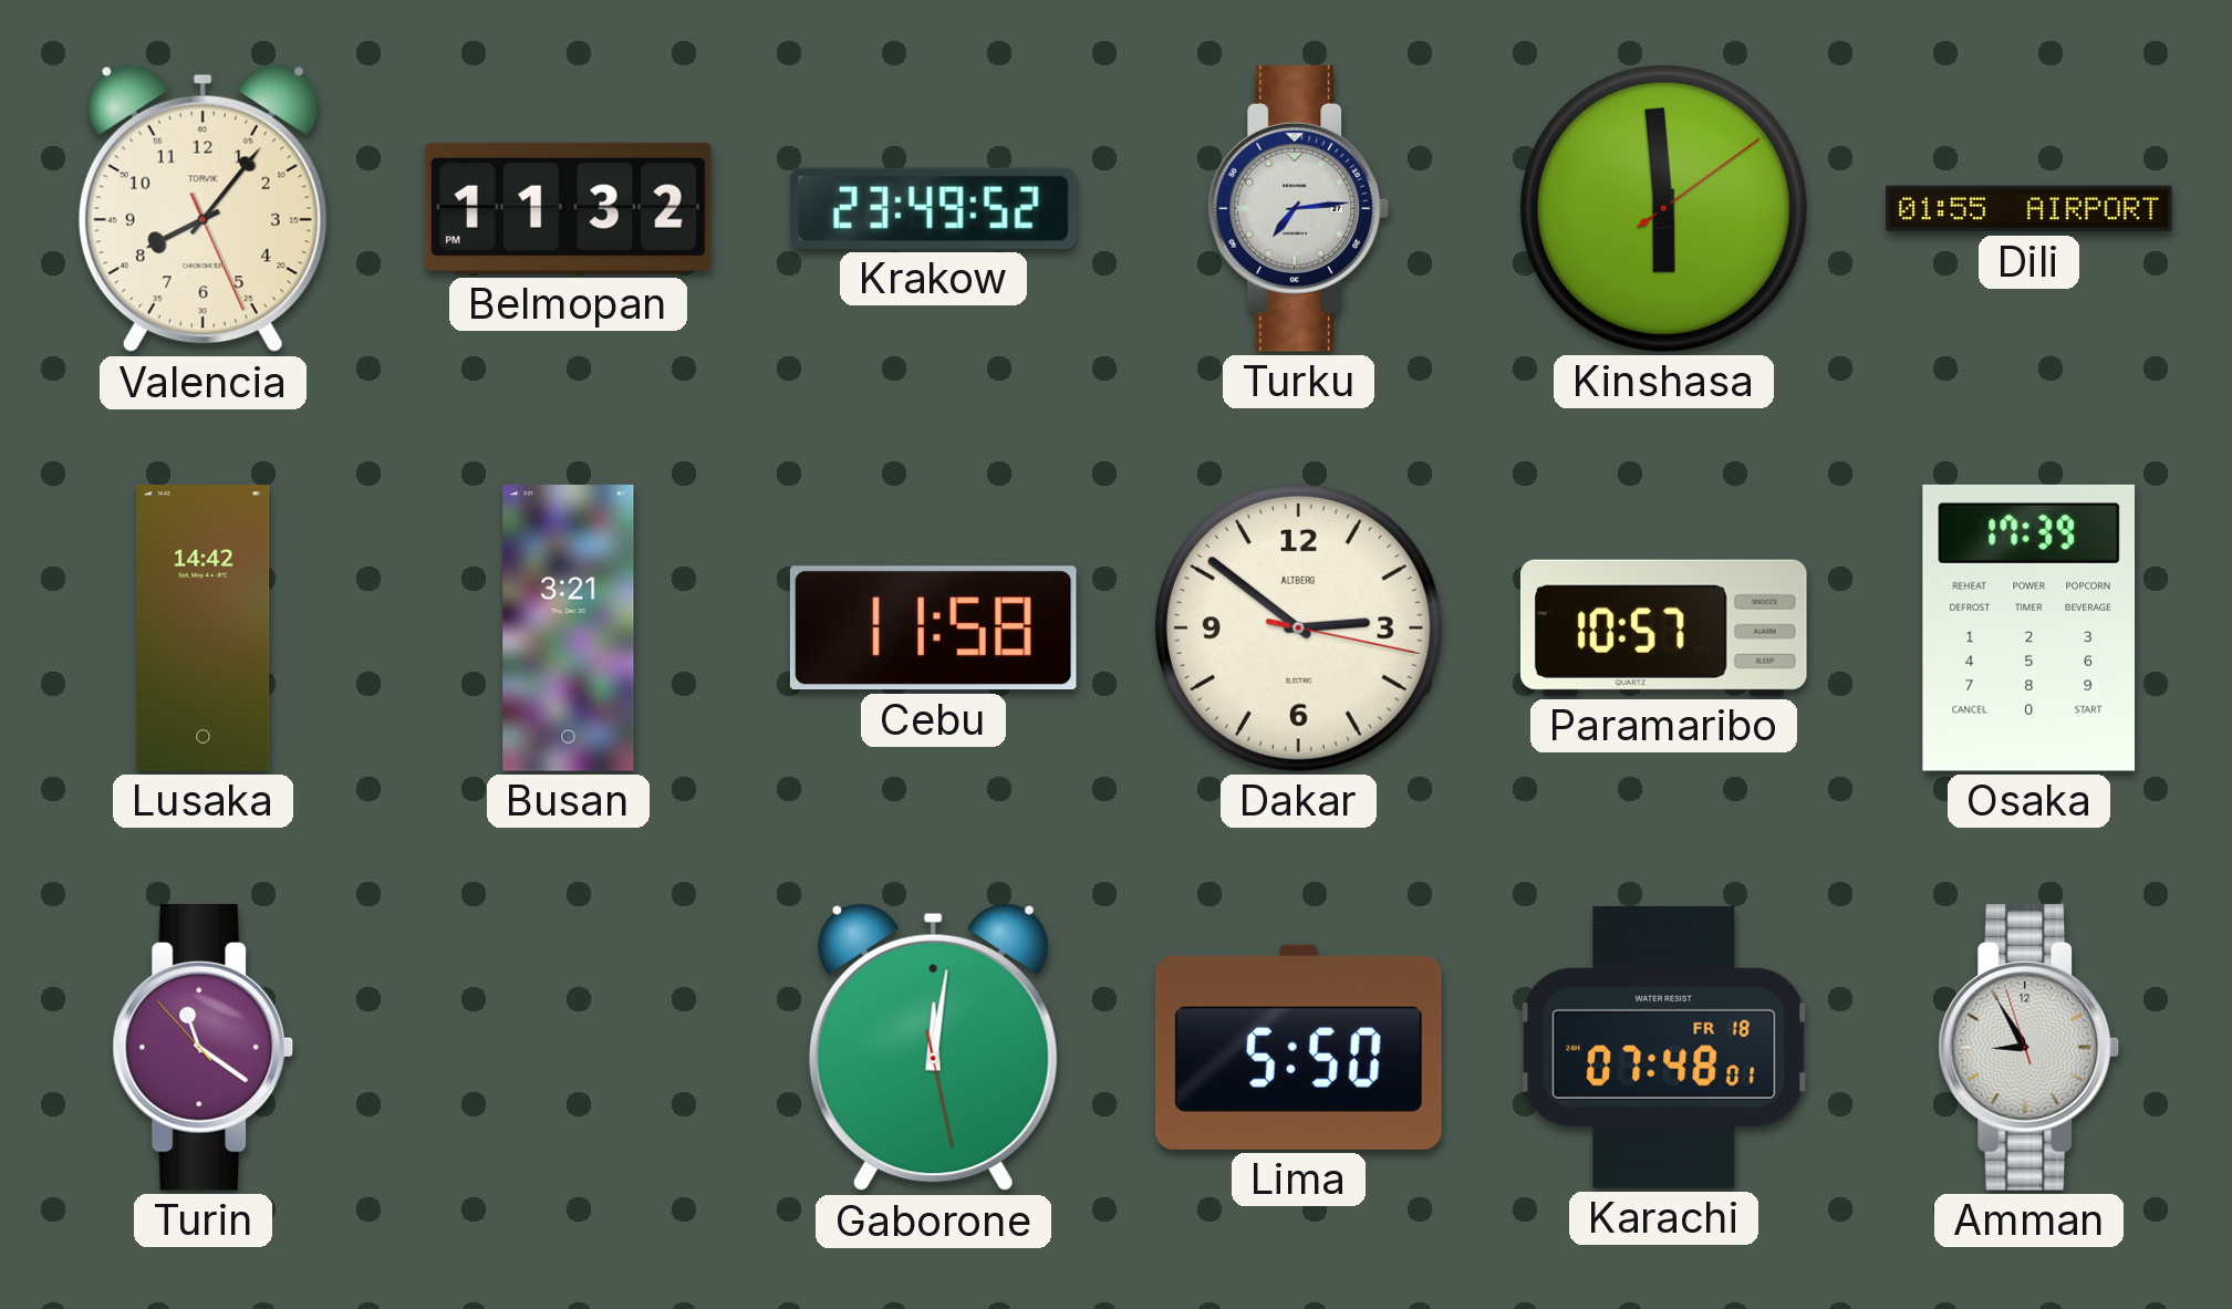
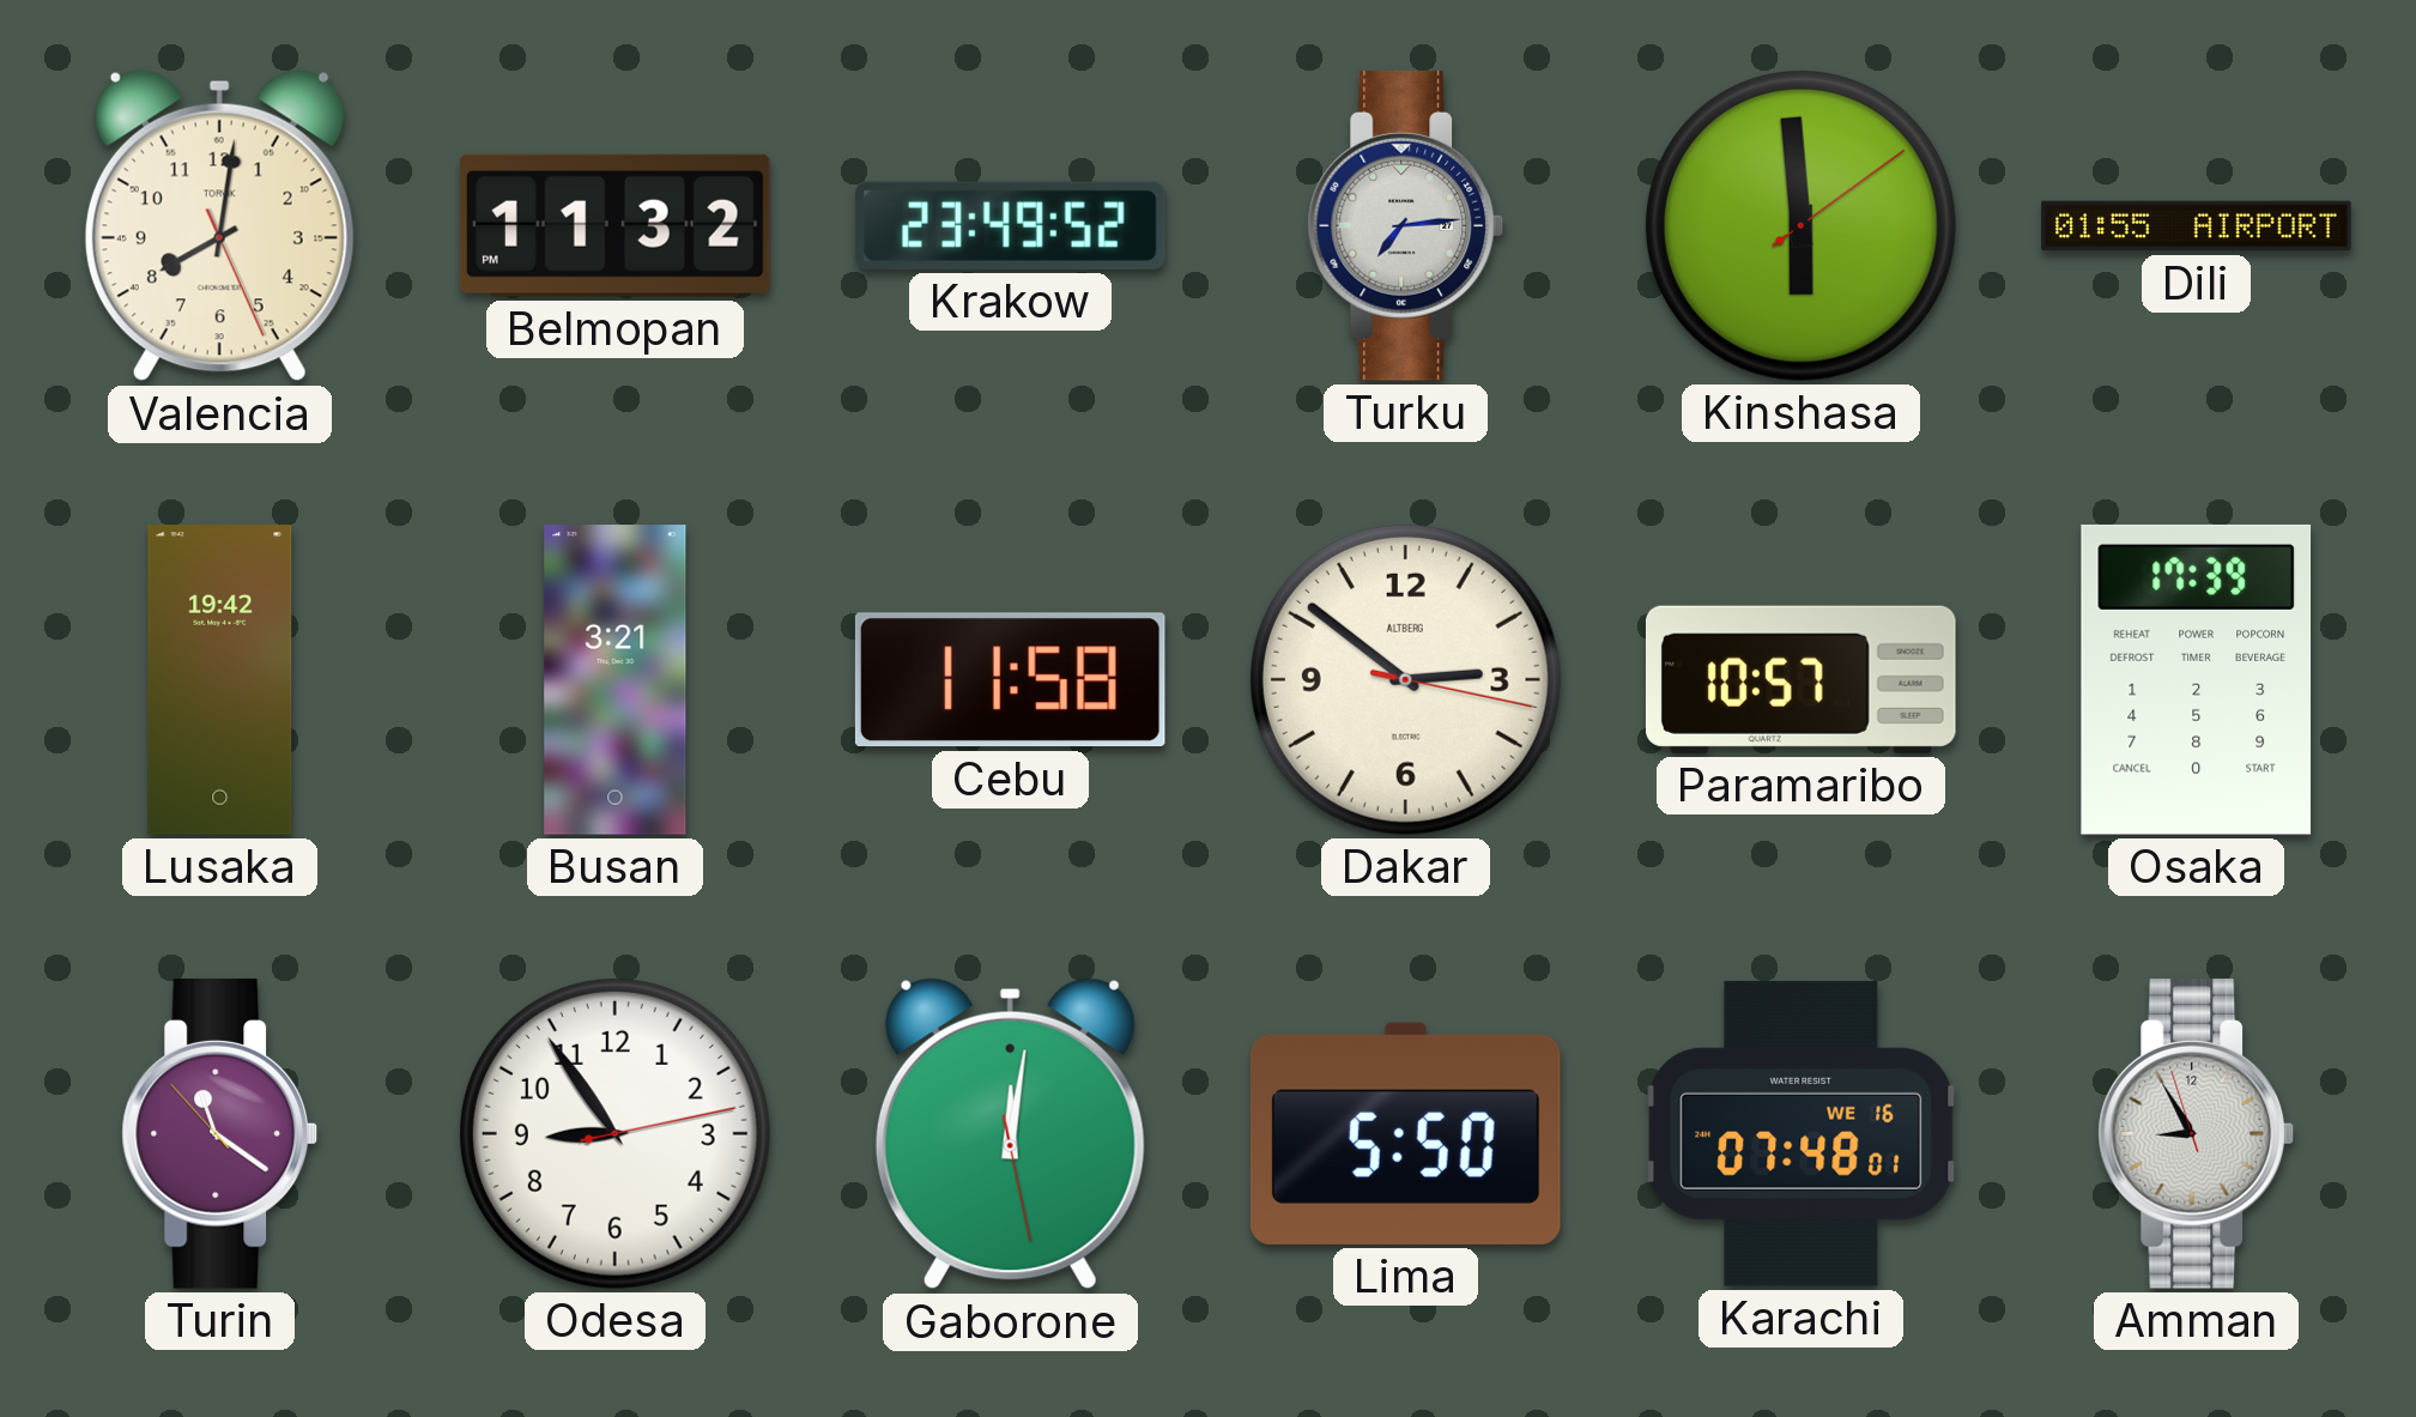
Valencia: 8:06 -> 8:01 (219, 226)
Lusaka: 14:42 -> 19:42 (220, 680)
Odesa: none -> 8:54 (614, 1133)
Karachi date: FR 18 -> WE 16 (1802, 1133)
